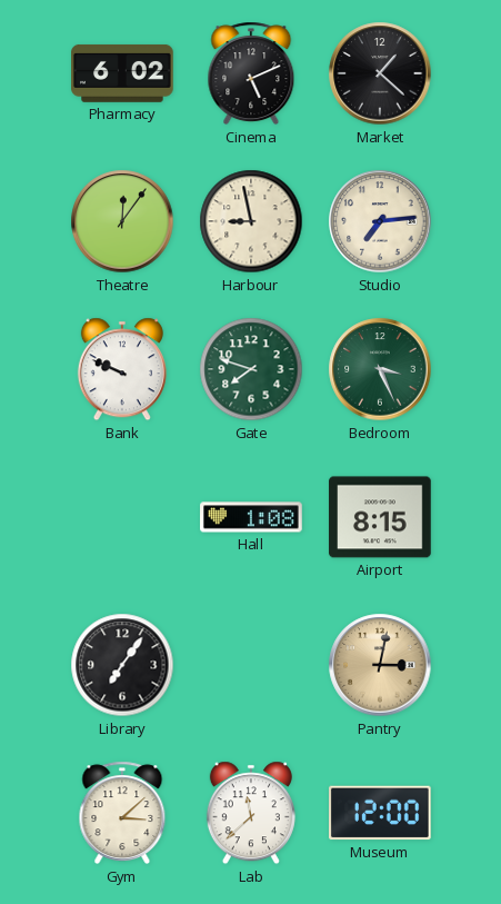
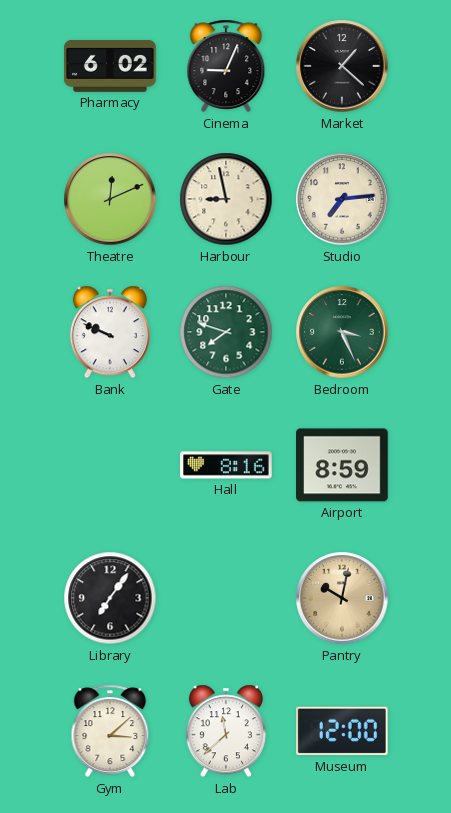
Cinema: 5:11 -> 9:04 (226, 66)
Theatre: 12:06 -> 12:11 (110, 199)
Hall: 1:08 -> 8:16 (226, 465)
Airport: 8:15 -> 8:59 (342, 465)
Pantry: 3:02 -> 10:02 (342, 598)
